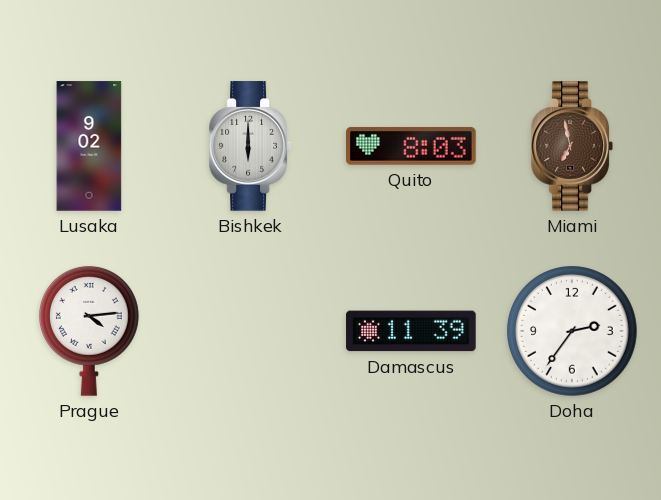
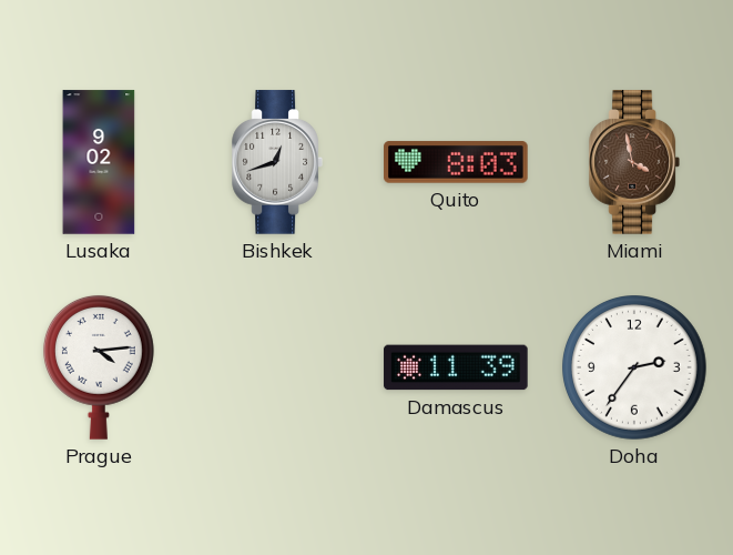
Bishkek: 6:00 -> 12:42 (277, 162)
Miami: 6:58 -> 3:58 (634, 162)
